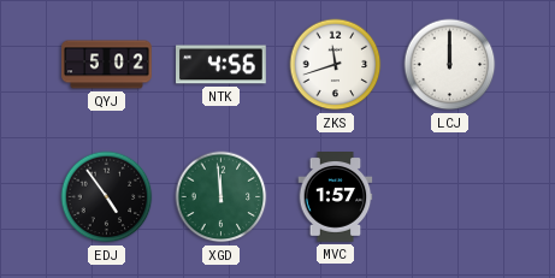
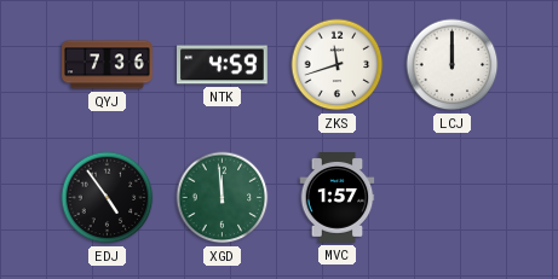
QYJ: 5:02 -> 7:36 (108, 65)
NTK: 4:56 -> 4:59 (223, 65)
